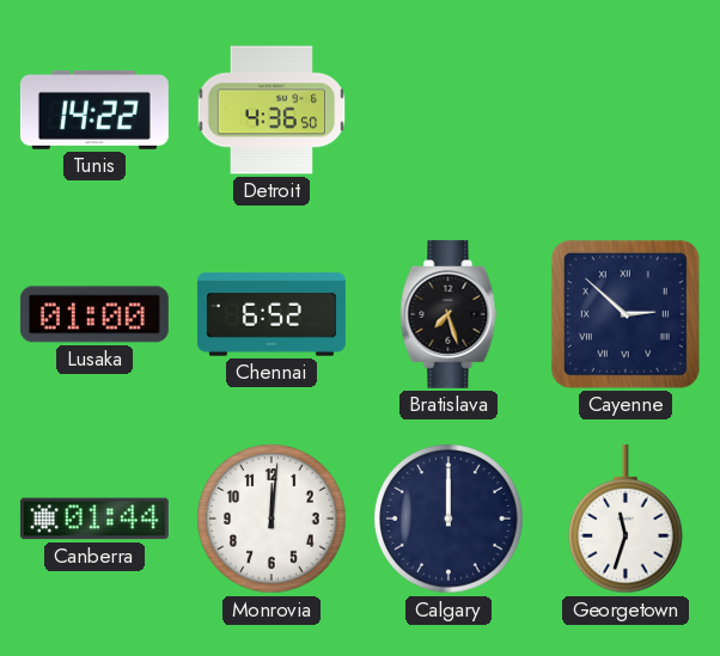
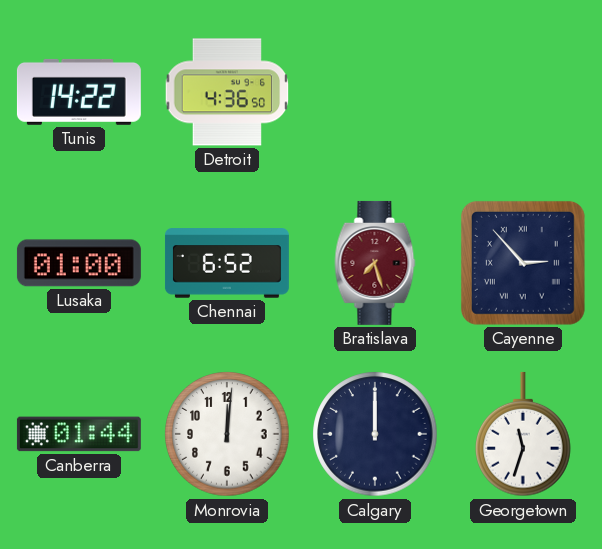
Bratislava dial: black -> burgundy (375, 263)
Cayenne: 2:52 -> 2:53 (523, 263)
